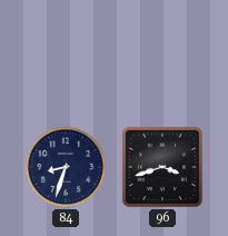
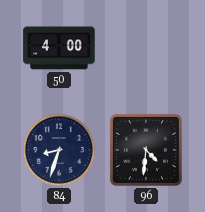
50: none -> 4:00 (59, 48)
96: 3:42 -> 4:31 (146, 150)
